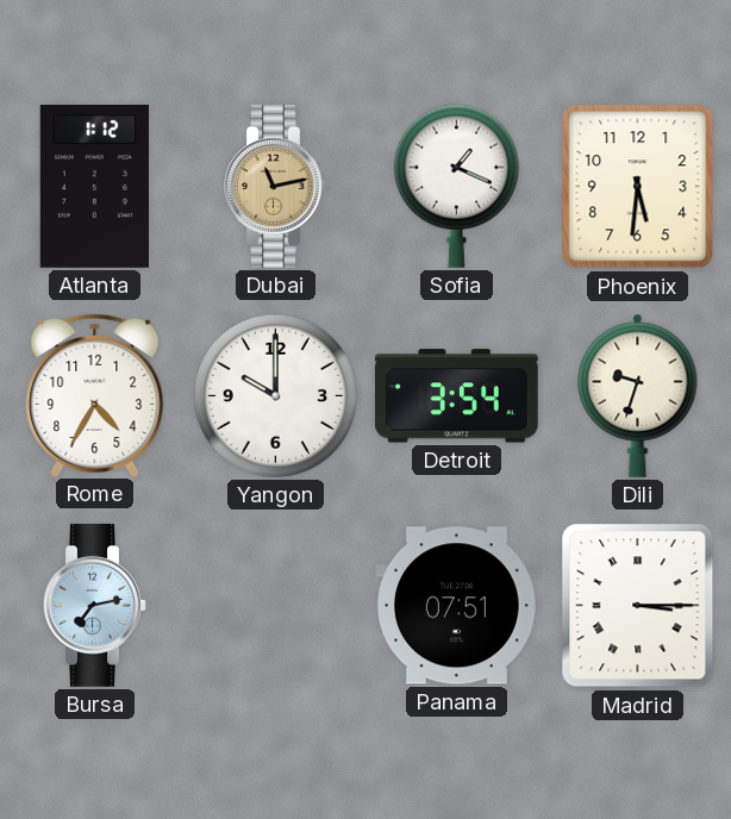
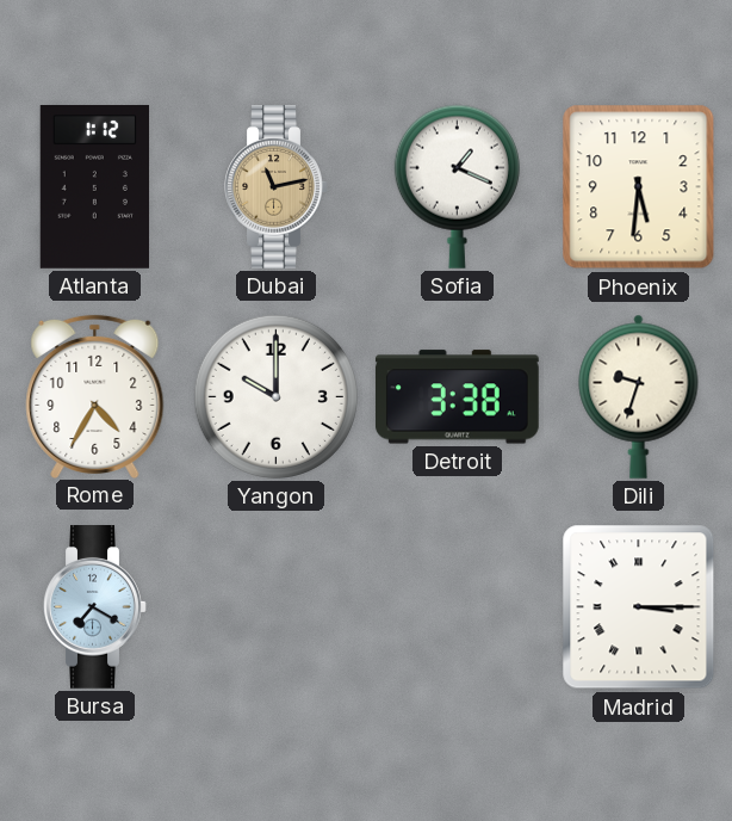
Detroit: 3:54 -> 3:38 (457, 397)
Bursa: 7:13 -> 7:20 (95, 607)
Panama: 07:51 -> none (457, 606)
